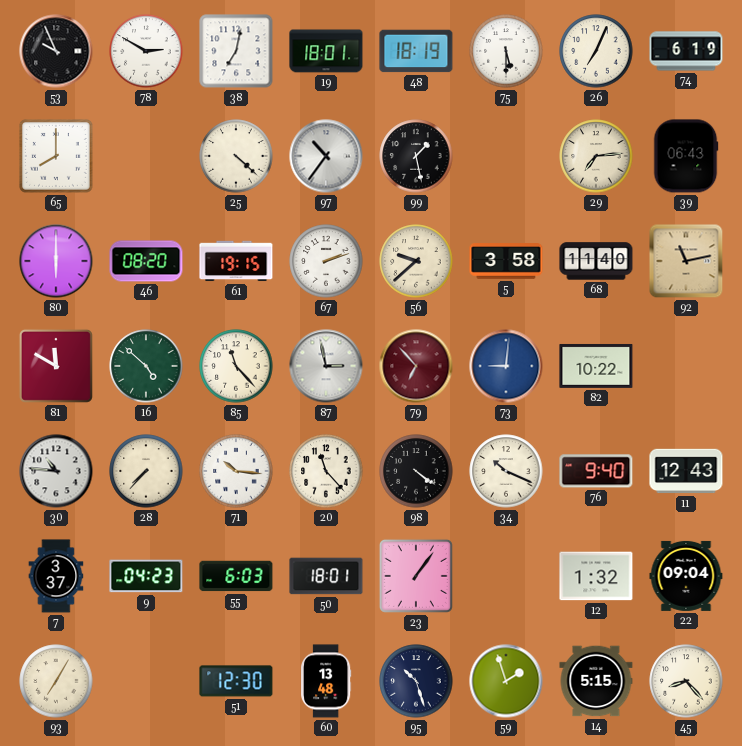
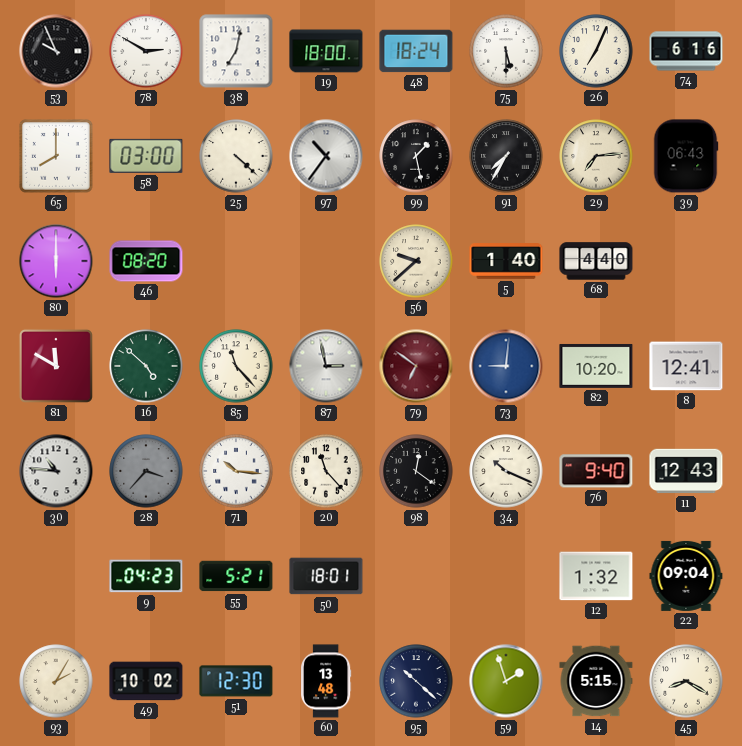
19: 18:01 -> 18:00 (326, 51)
48: 18:19 -> 18:24 (416, 51)
74: 6:19 -> 6:16 (686, 51)
58: none -> 03:00 (146, 156)
91: none -> 7:35 (506, 156)
61: 19:15 -> none (236, 261)
67: 2:12 -> none (326, 261)
5: 3:58 -> 1:40 (506, 261)
68: 11:40 -> 4:40 (596, 261)
92: 11:13 -> none (686, 261)
79: 6:53 -> 6:51 (416, 366)
82: 10:22 -> 10:20 (596, 366)
8: none -> 12:41 (686, 366)
28: 7:37 -> 3:37 (146, 471)
28 dial: cream -> grey (146, 471)
98: 4:21 -> 12:21 (416, 471)
7: 3:37 -> none (56, 576)
55: 6:03 -> 5:21 (236, 576)
23: 1:06 -> none (416, 576)
93: 7:05 -> 2:05 (56, 681)
49: none -> 10:02 (146, 681)
95: 10:27 -> 10:22 (416, 681)
45: 8:23 -> 8:20 (686, 681)
